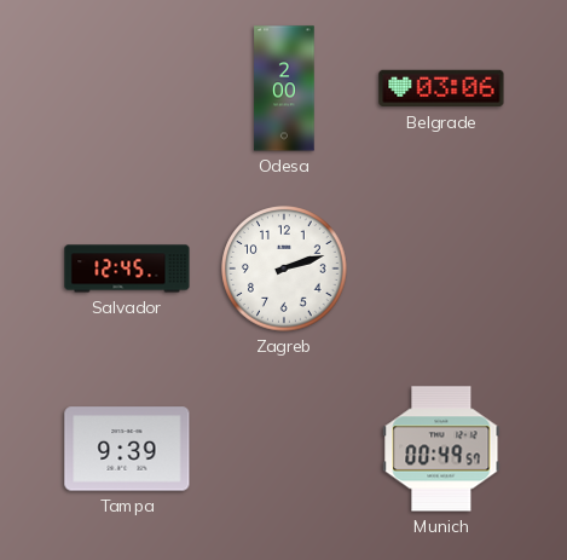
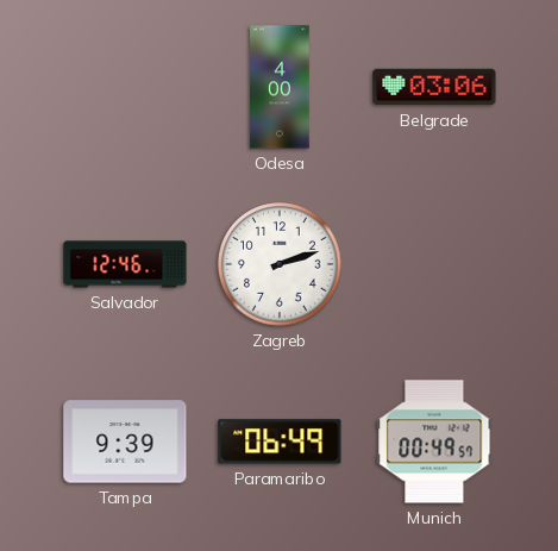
Odesa: 2:00 -> 4:00 (280, 87)
Salvador: 12:45 -> 12:46 (125, 264)
Paramaribo: none -> 06:49 (280, 442)
